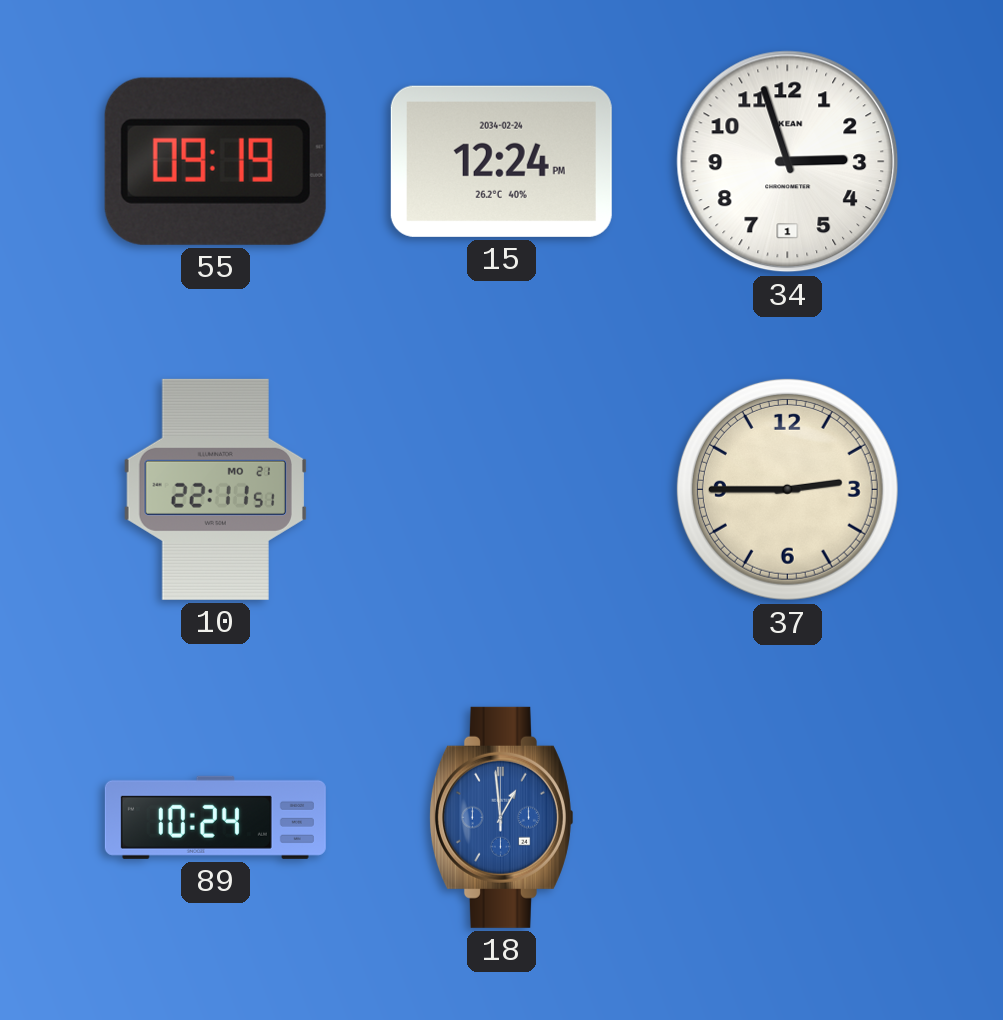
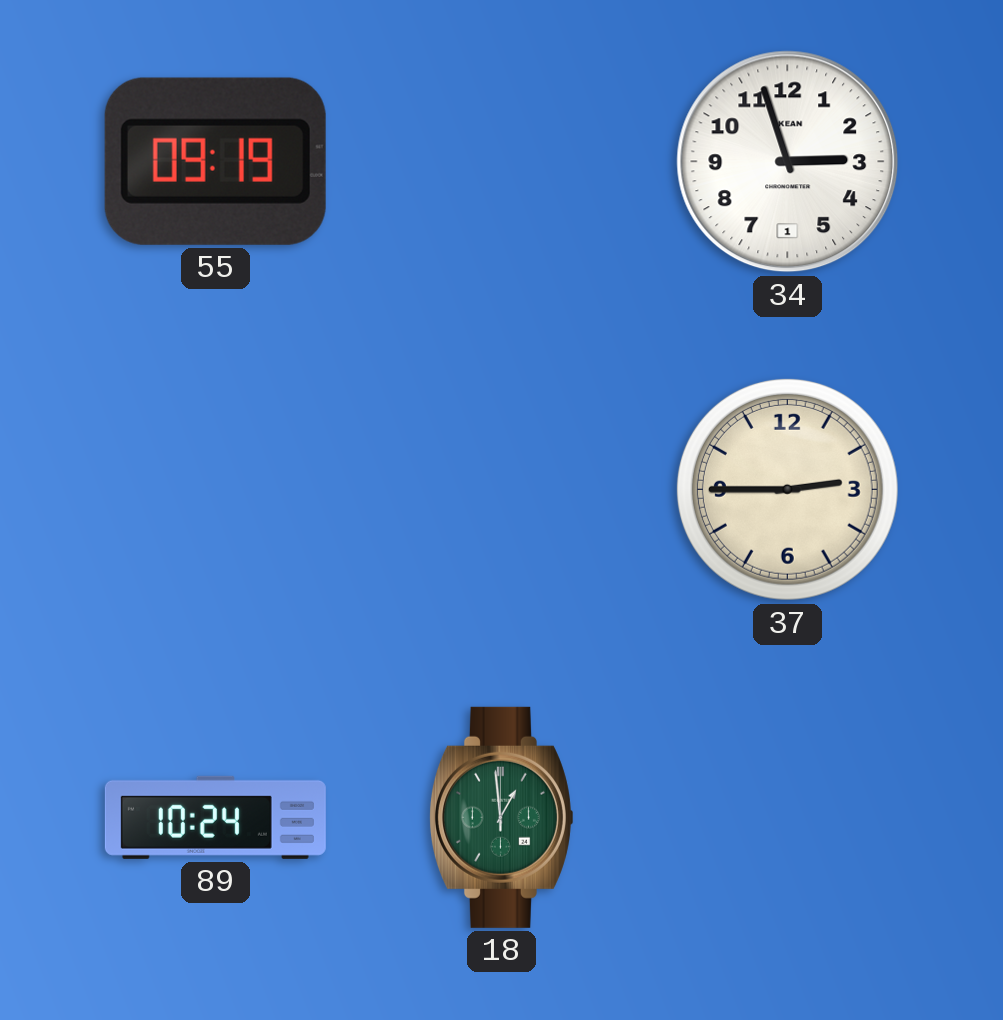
15: 12:24 -> none (501, 161)
10: 22:11 -> none (215, 489)
18 dial: blue -> green (501, 817)
